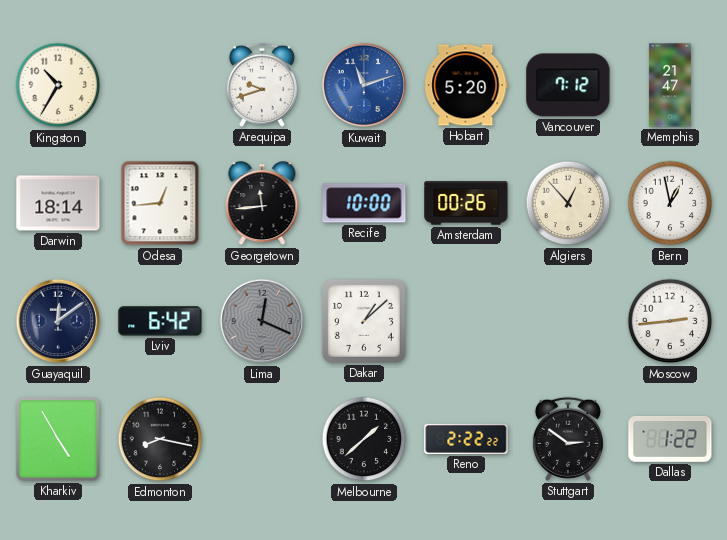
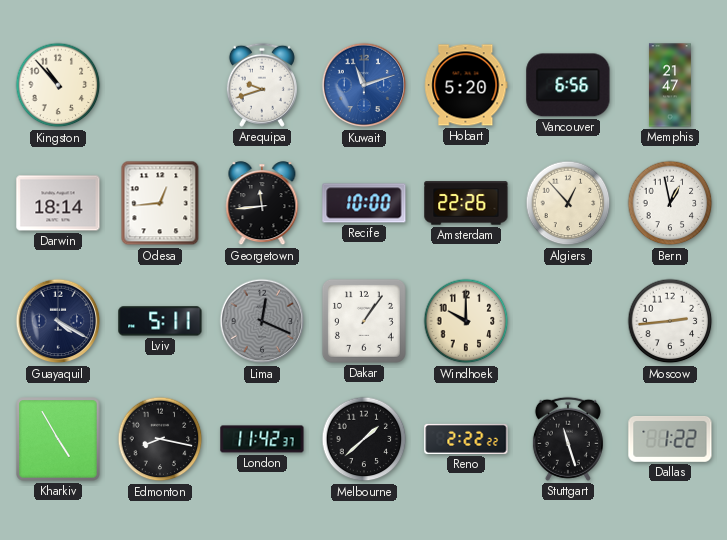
Kingston: 10:35 -> 10:53 (58, 85)
Vancouver: 7:12 -> 6:56 (568, 85)
Amsterdam: 00:26 -> 22:26 (466, 203)
Guayaquil: 12:09 -> 4:20 (58, 321)
Lviv: 6:42 -> 5:11 (160, 321)
Dakar: 1:08 -> 1:06 (364, 321)
Windhoek: none -> 10:00 (466, 321)
London: none -> 11:42 (262, 439)
Stuttgart: 2:51 -> 11:27 (568, 439)
